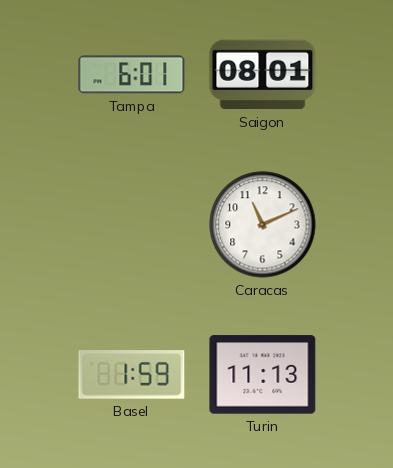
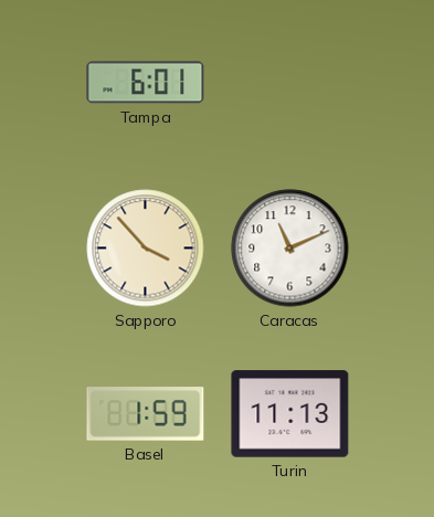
Saigon: 08:01 -> none (263, 75)
Sapporo: none -> 3:53 (146, 249)
